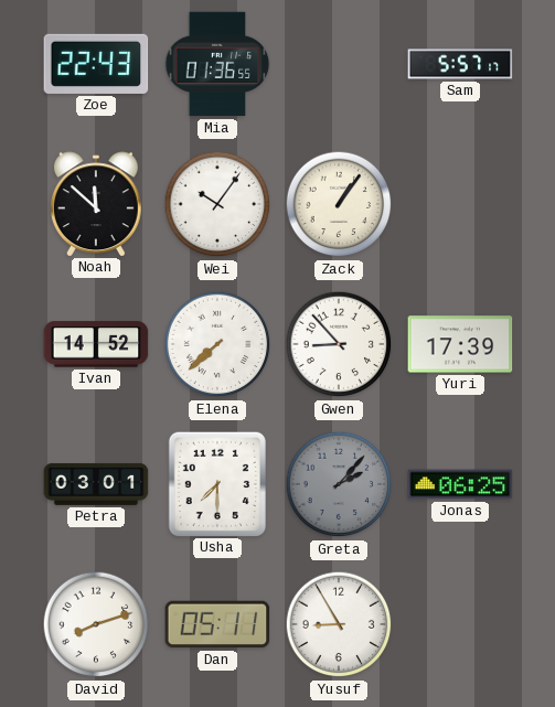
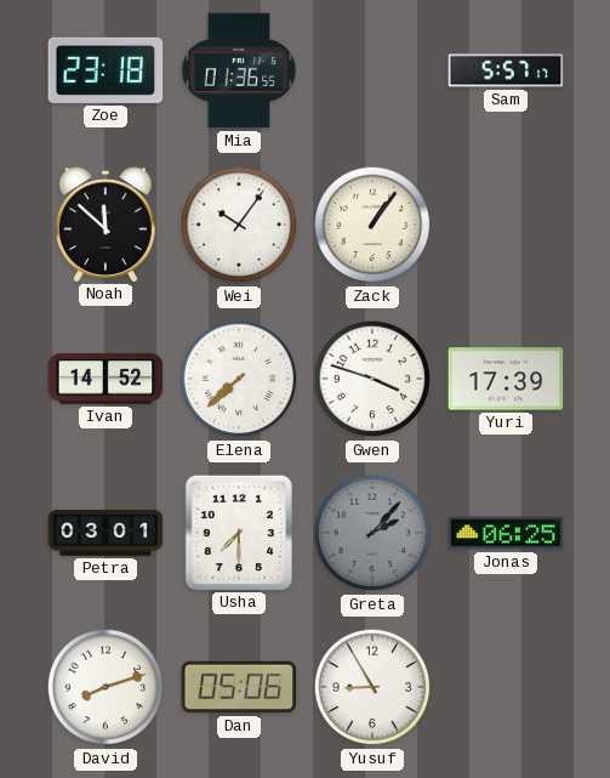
Zoe: 22:43 -> 23:18 (106, 70)
Gwen: 8:53 -> 3:48 (372, 379)
Dan: 05:11 -> 05:06 (239, 687)
